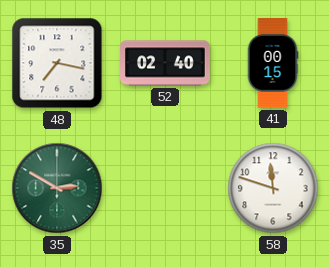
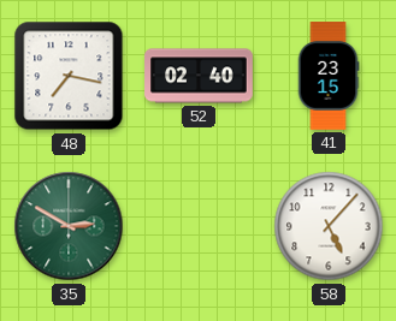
41: 00:15 -> 23:15 (329, 76)
58: 11:48 -> 5:07 (329, 226)
